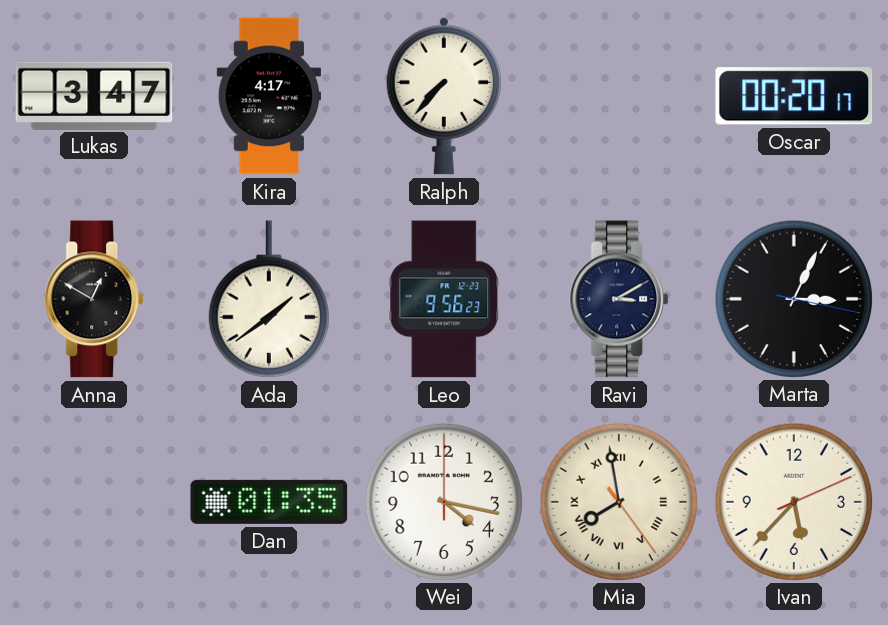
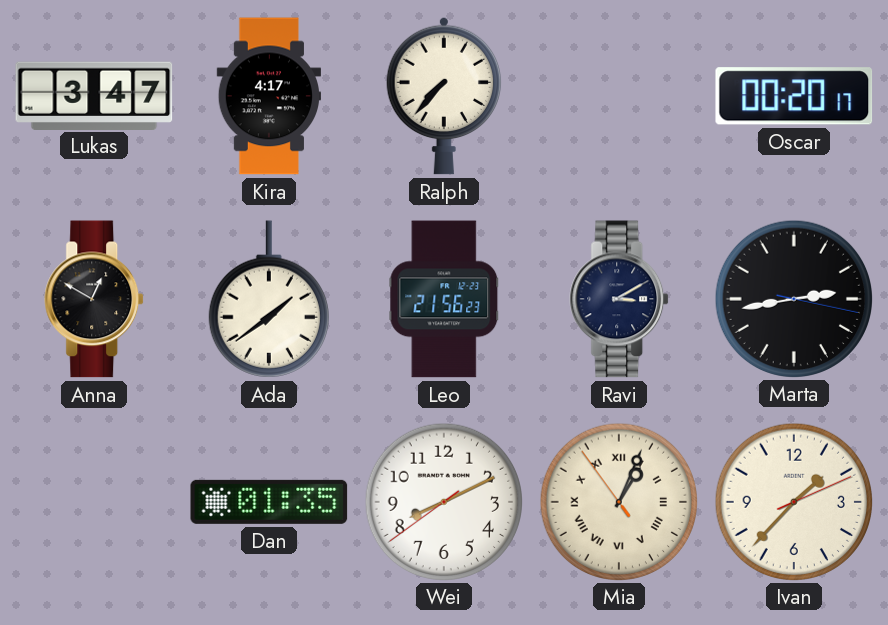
Leo: 9:56 -> 21:56 (444, 299)
Marta: 3:04 -> 2:43 (793, 298)
Wei: 4:17 -> 8:10 (443, 501)
Mia: 7:58 -> 1:03 (618, 501)
Ivan: 5:37 -> 1:37 (793, 501)
